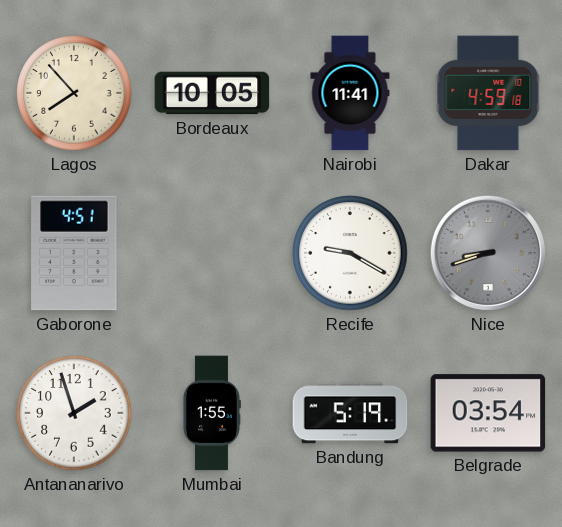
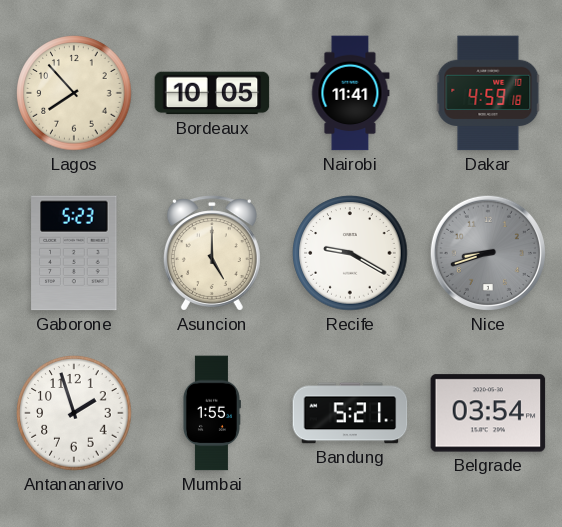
Gaborone: 4:51 -> 5:23 (74, 253)
Asuncion: none -> 5:00 (212, 253)
Bandung: 5:19 -> 5:21 (350, 413)
